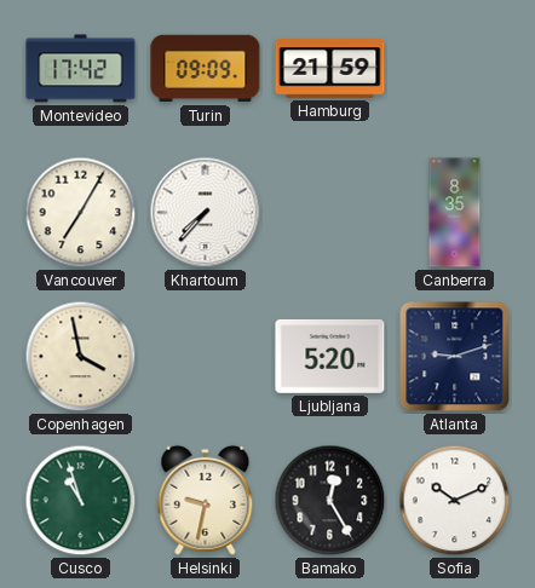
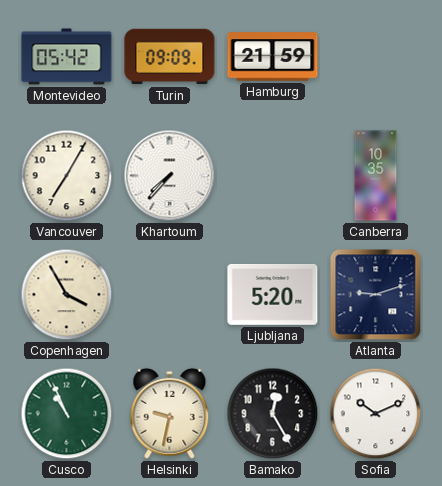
Montevideo: 17:42 -> 05:42 (67, 57)
Canberra: 8:35 -> 10:35 (376, 176)
Copenhagen: 3:58 -> 3:55 (67, 295)
Cusco: 10:57 -> 10:56 (67, 414)
